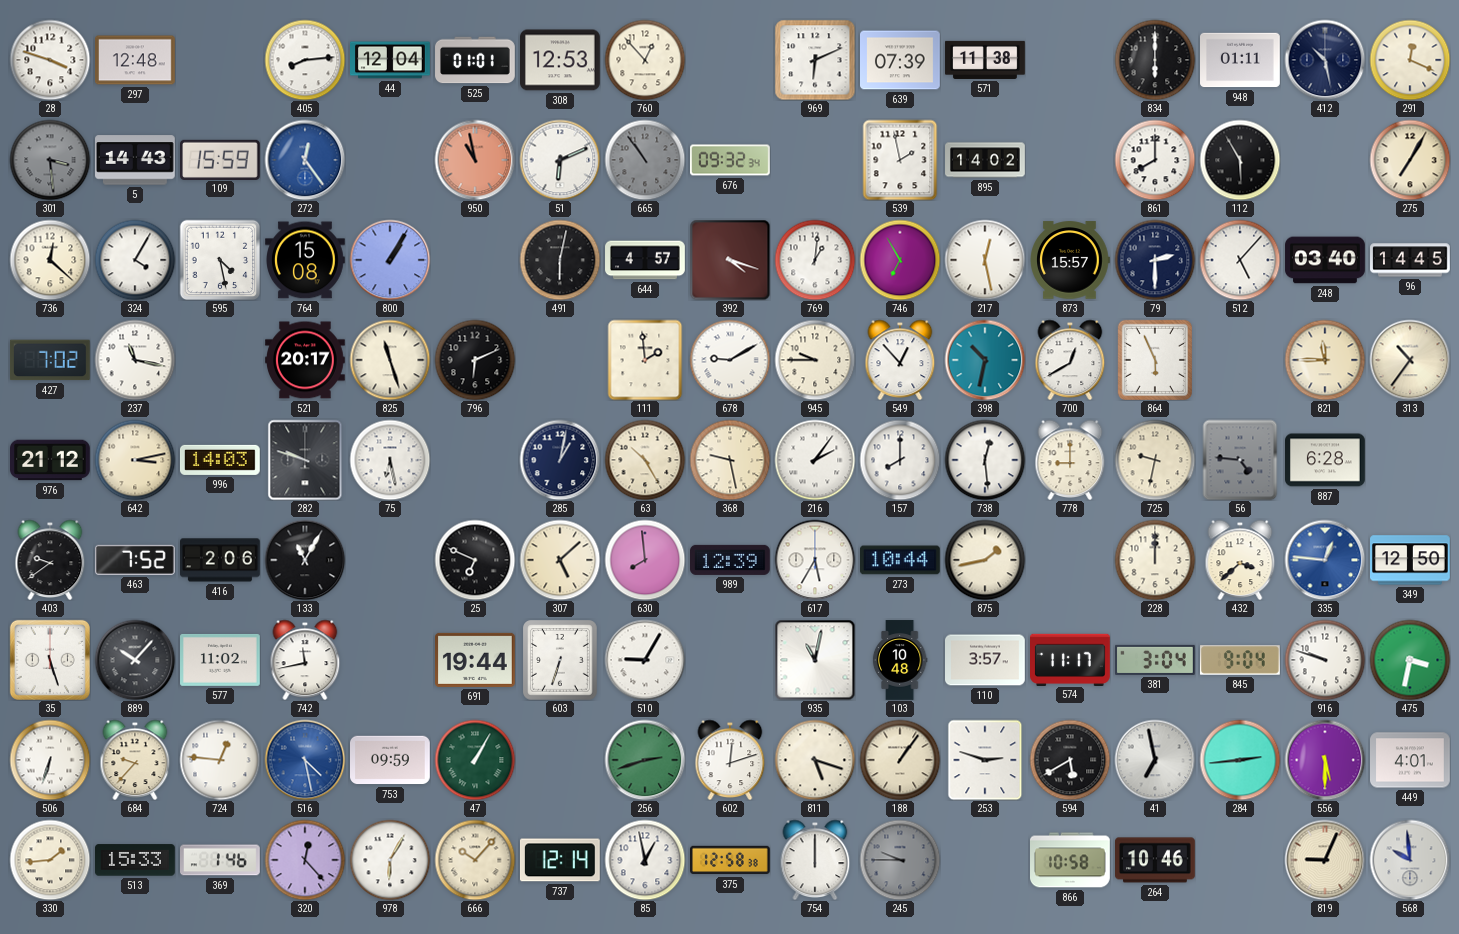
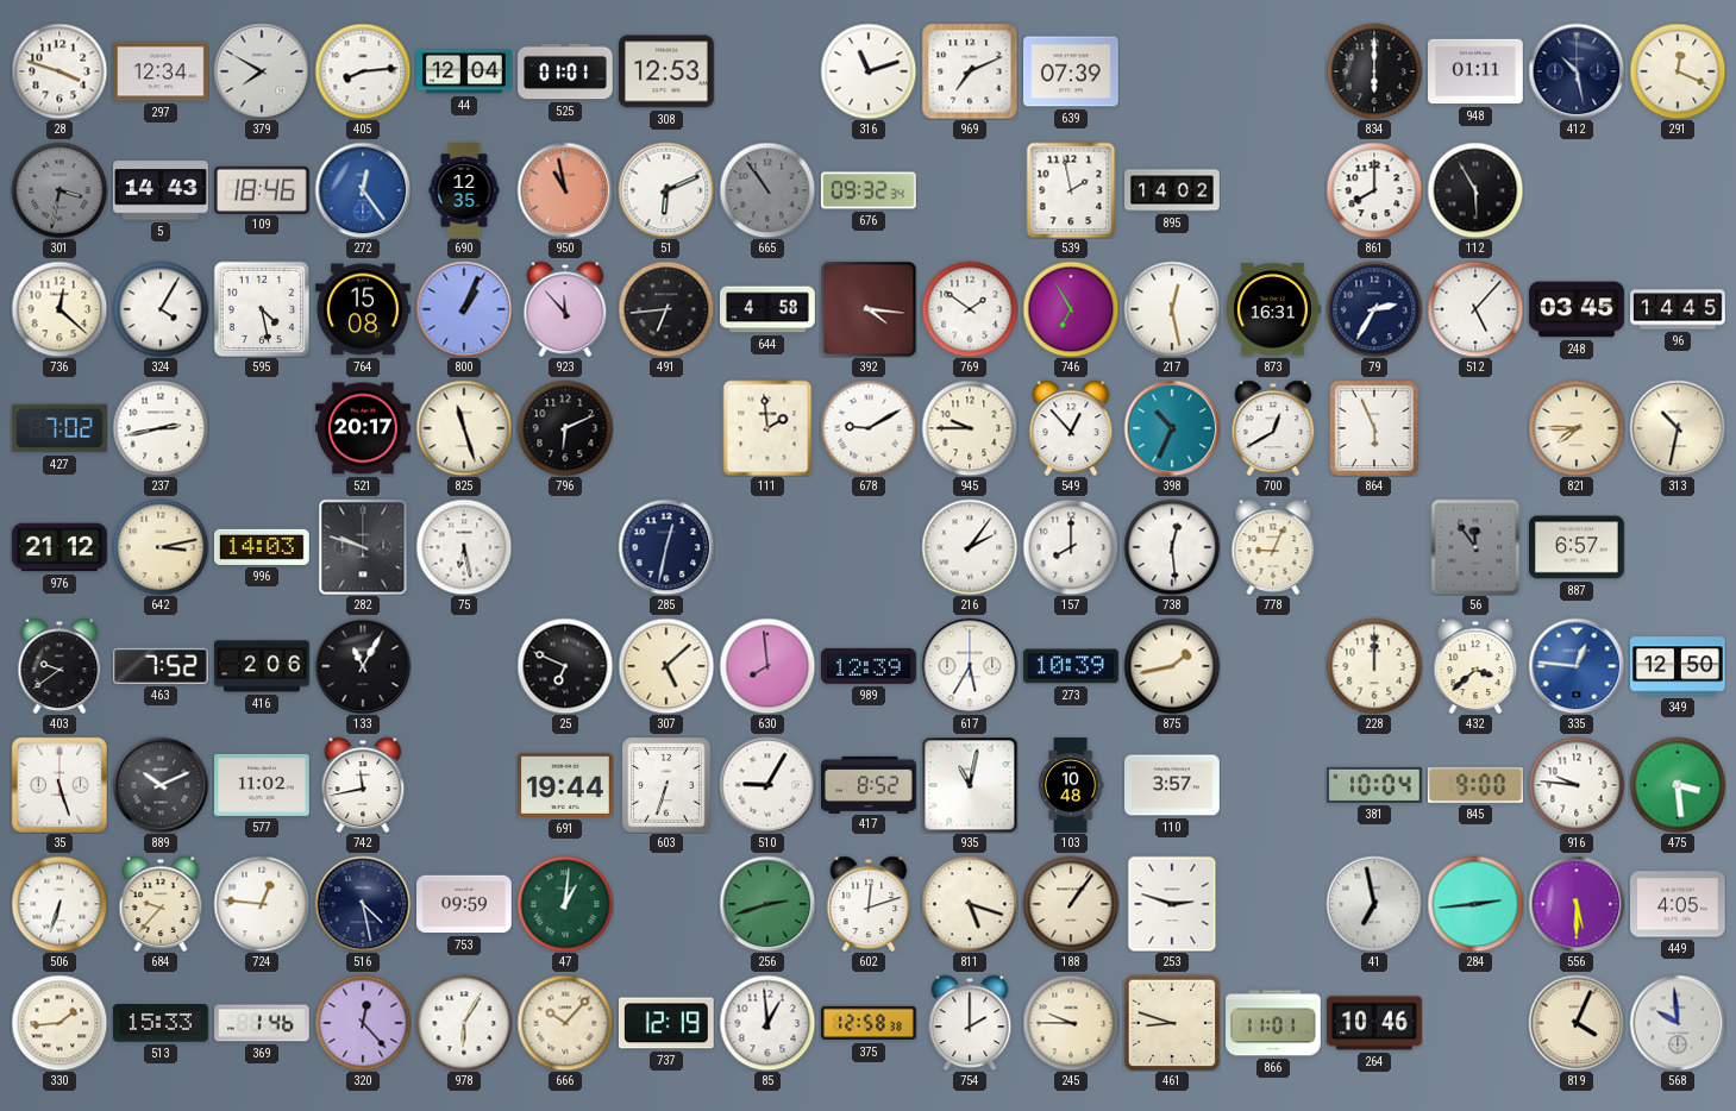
297: 12:48 -> 12:34 (162, 71)
379: none -> 7:50 (262, 71)
760: 12:53 -> none (645, 60)
316: none -> 11:12 (869, 71)
969: 6:11 -> 7:11 (970, 71)
571: 11:38 -> none (985, 60)
301: 3:29 -> 3:32 (59, 190)
109: 15:59 -> 18:46 (263, 189)
690: none -> 12:35 (464, 190)
275: 7:05 -> none (1410, 160)
800: 1:05 -> 1:04 (464, 309)
923: none -> 11:53 (565, 309)
491: 6:02 -> 6:44 (666, 309)
644: 4:57 -> 4:58 (767, 309)
392: 4:18 -> 4:16 (869, 309)
769: 1:01 -> 1:51 (970, 309)
873: 15:57 -> 16:31 (1273, 309)
79: 2:30 -> 2:35 (1374, 309)
248: 03:40 -> 03:45 (1577, 309)
237: 11:17 -> 2:43 (161, 428)
398: 10:32 -> 10:34 (1172, 428)
821: 11:45 -> 7:45 (1577, 428)
313: 10:36 -> 10:32 (1678, 428)
285: 1:02 -> 12:32 (666, 547)
63: 10:25 -> none (645, 460)
368: 9:28 -> none (730, 460)
778: 9:00 -> 9:04 (1273, 547)
725: 9:32 -> none (1155, 460)
56: 4:46 -> 11:54 (1475, 547)
887: 6:28 -> 6:57 (1578, 547)
273: 10:44 -> 10:39 (1072, 666)
889: 10:07 -> 10:11 (161, 785)
417: none -> 8:52 (870, 784)
574: 11:17 -> none (1071, 659)
381: 3:04 -> 10:04 (1375, 785)
845: 9:04 -> 9:00 (1477, 785)
916: 9:48 -> 9:46 (1577, 785)
475: 3:32 -> 3:29 (1678, 785)
516 dial: blue -> navy (363, 904)
47: 1:05 -> 1:01 (565, 904)
594: 5:40 -> none (1070, 760)
449: 4:01 -> 4:05 (1679, 904)
737: 12:14 -> 12:19 (666, 1023)
85: 12:58 -> 12:59 (767, 1023)
754: 12:00 -> 2:00 (970, 1023)
245 dial: grey -> cream (1071, 1023)
461: none -> 8:48 (1172, 1023)
866: 10:58 -> 11:01 (1274, 1023)
819: 9:04 -> 4:04 (1577, 1023)
